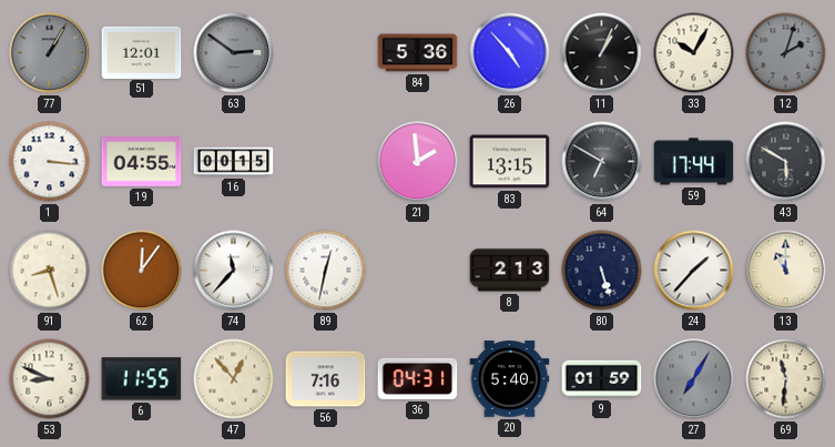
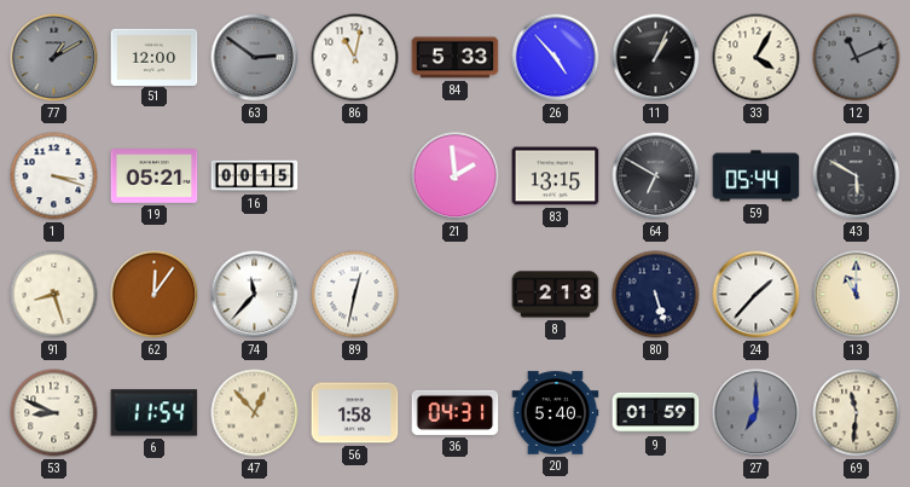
77: 1:05 -> 1:10 (54, 58)
51: 12:01 -> 12:00 (155, 57)
86: none -> 11:02 (355, 58)
84: 5:36 -> 5:33 (456, 58)
33: 10:05 -> 4:05 (757, 58)
12: 2:03 -> 11:11 (857, 58)
1: 3:16 -> 3:18 (54, 176)
19: 04:55 -> 05:21 (155, 176)
59: 17:44 -> 05:44 (757, 176)
6: 11:55 -> 11:54 (155, 413)
56: 7:16 -> 1:58 (355, 413)
27: 7:05 -> 7:00 (757, 413)
